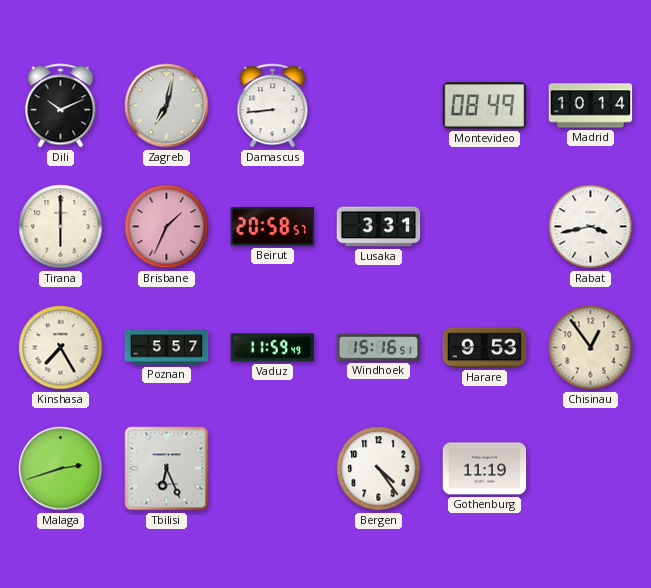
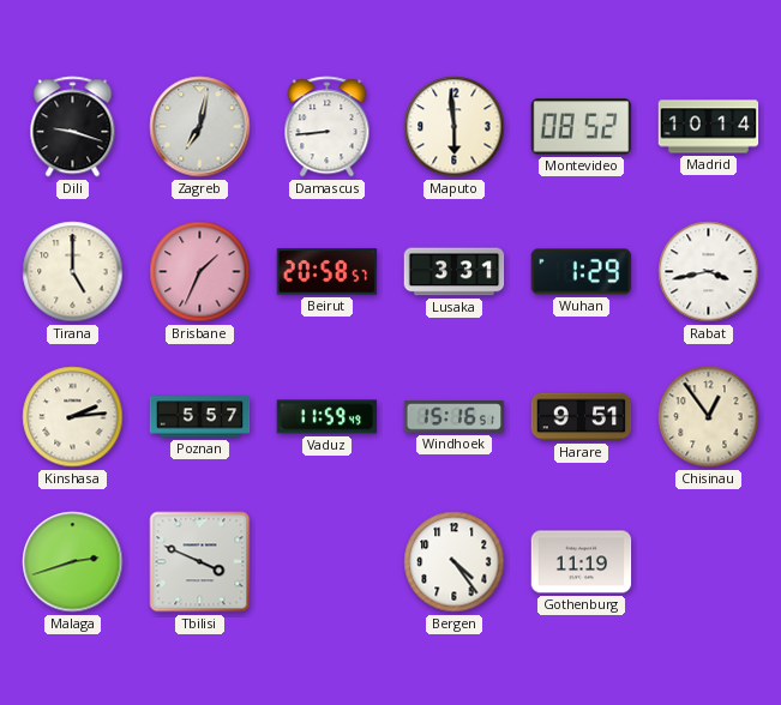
Dili: 10:11 -> 9:18 (73, 127)
Maputo: none -> 5:59 (455, 127)
Montevideo: 08:49 -> 08:52 (582, 127)
Tirana: 6:00 -> 5:00 (73, 272)
Wuhan: none -> 1:29 (582, 272)
Kinshasa: 7:25 -> 2:14 (73, 417)
Harare: 9:53 -> 9:51 (582, 417)
Tbilisi: 6:26 -> 3:49 (200, 562)
